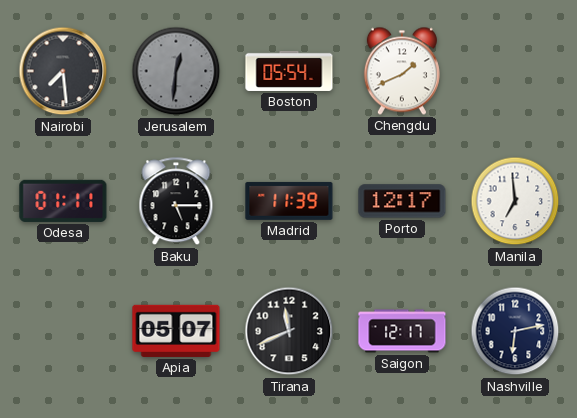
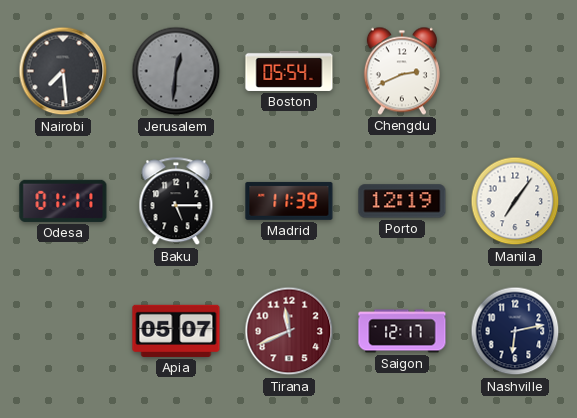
Chengdu: 1:41 -> 2:41 (402, 71)
Porto: 12:17 -> 12:19 (402, 201)
Manila: 6:59 -> 7:06 (515, 201)
Tirana dial: black -> burgundy (289, 331)
